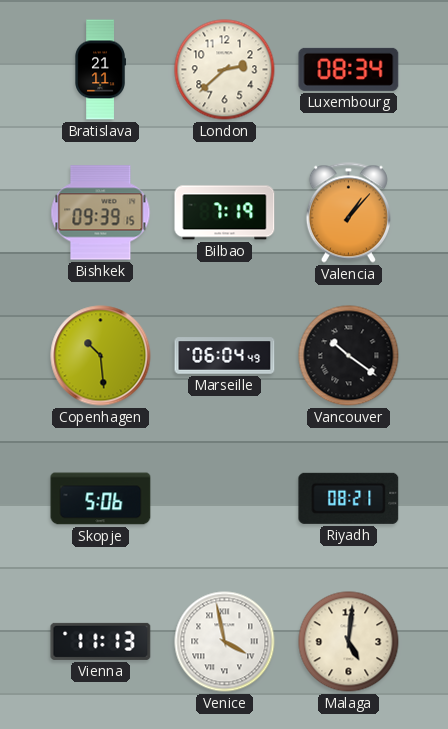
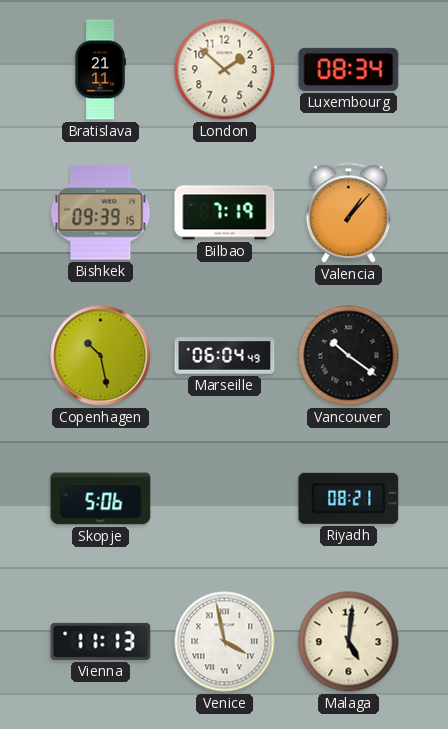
London: 2:38 -> 1:52 (225, 70)
Copenhagen: 10:29 -> 10:28 (101, 356)
